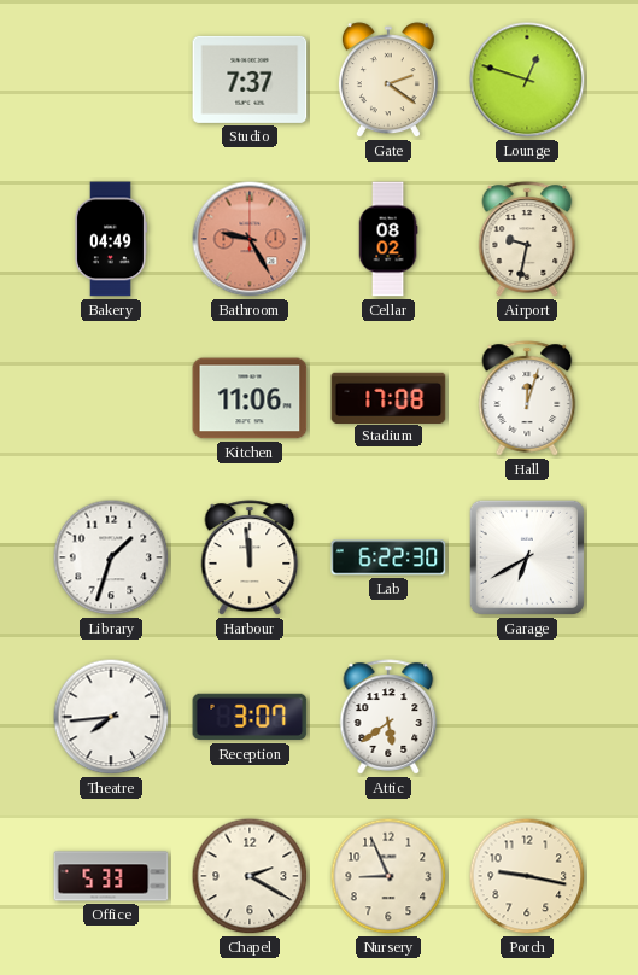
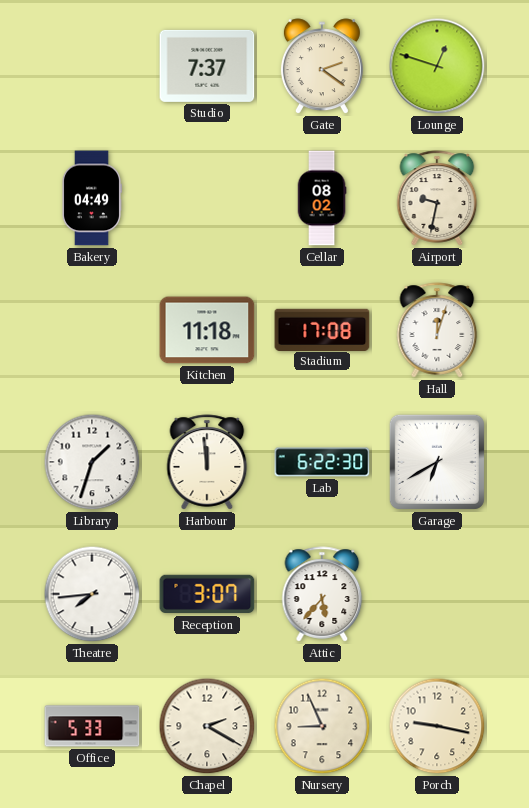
Bathroom: 9:25 -> none (250, 239)
Kitchen: 11:06 -> 11:18 (207, 330)
Attic: 5:39 -> 5:37 (322, 594)
